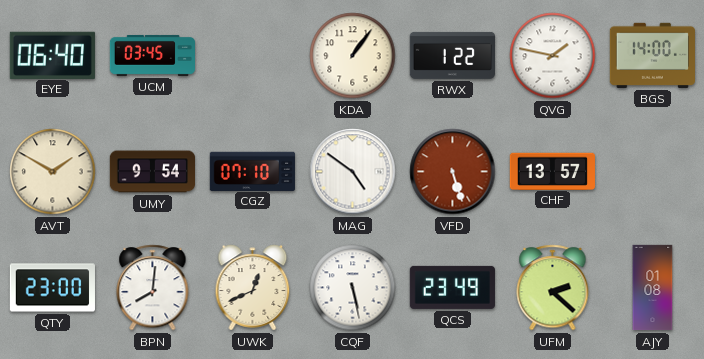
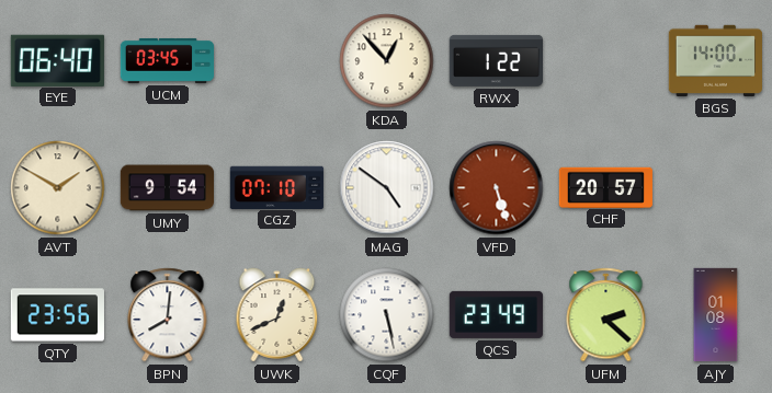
KDA: 1:06 -> 12:53 (387, 61)
QVG: 1:47 -> none (553, 56)
CHF: 13:57 -> 20:57 (605, 187)
QTY: 23:00 -> 23:56 (57, 315)
